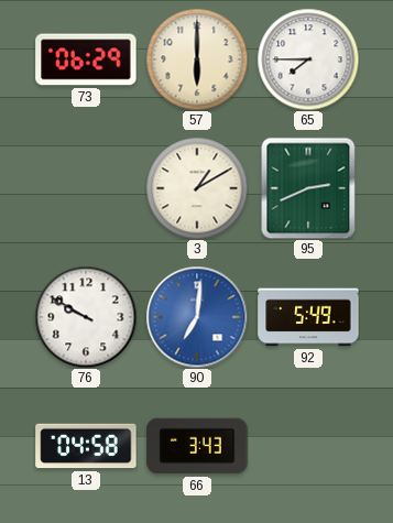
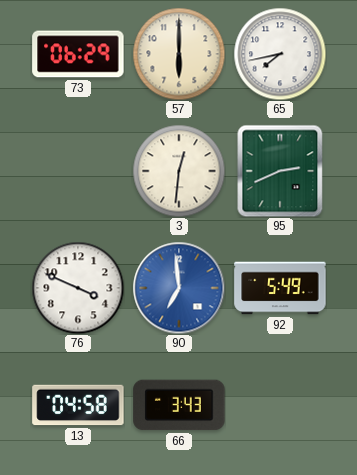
65: 7:45 -> 7:43 (280, 54)
3: 1:10 -> 12:31 (179, 171)
76: 9:50 -> 3:49 (78, 288)
90: 7:01 -> 6:59 (179, 288)
